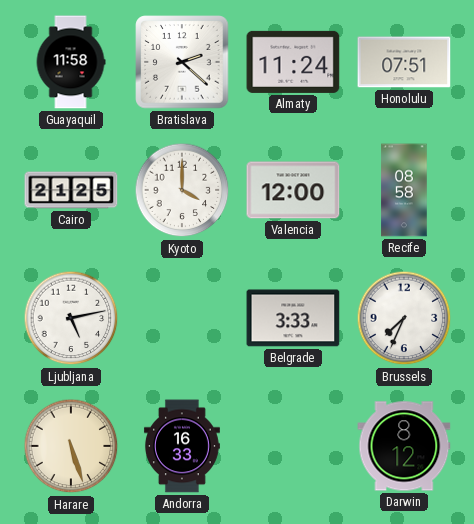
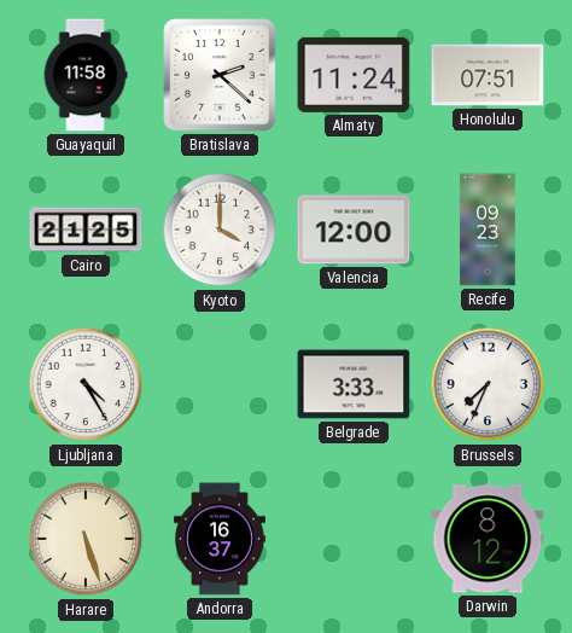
Recife: 08:58 -> 09:23 (488, 230)
Ljubljana: 5:13 -> 4:25 (86, 384)
Andorra: 16:33 -> 16:37 (220, 539)
